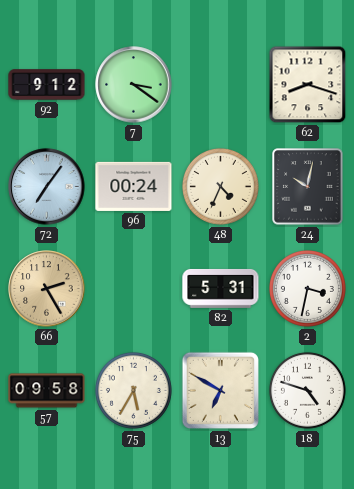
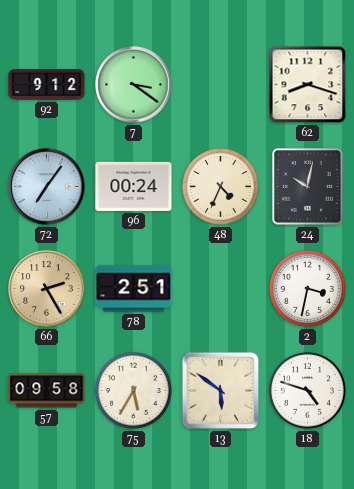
78: none -> 2:51 (134, 289)
82: 5:31 -> none (221, 288)
13: 6:50 -> 5:51 (220, 390)
